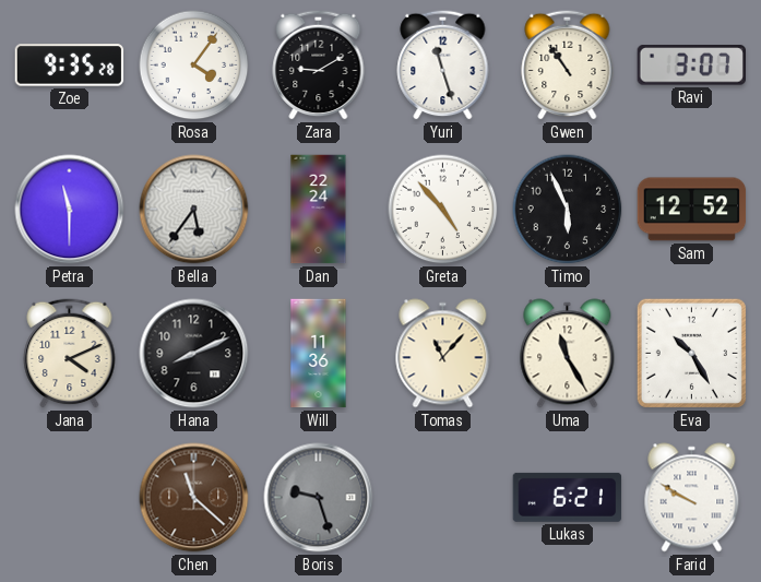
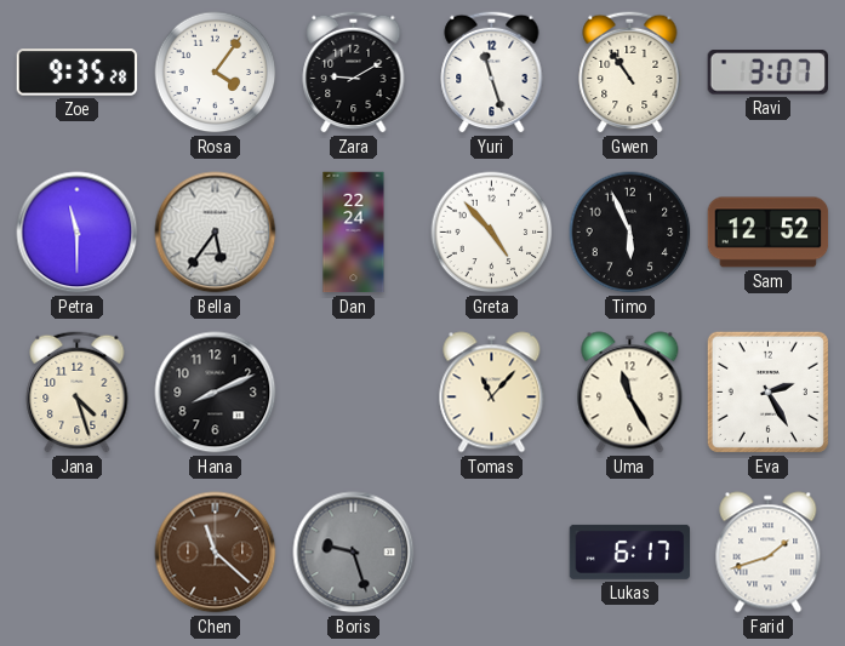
Jana: 4:11 -> 4:27 (78, 391)
Will: 11:36 -> none (319, 354)
Eva: 10:25 -> 2:25 (767, 391)
Lukas: 6:21 -> 6:17 (630, 551)
Farid: 9:50 -> 1:42 (769, 553)
